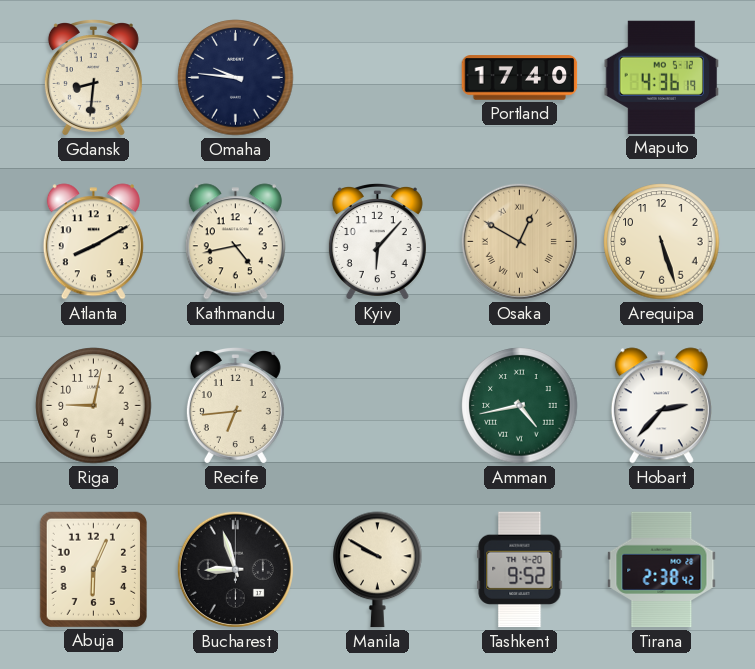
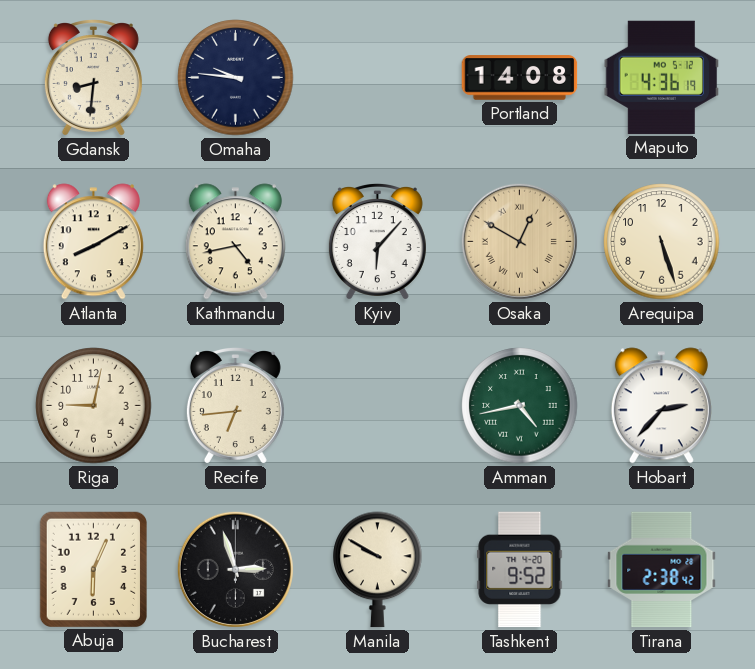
Portland: 17:40 -> 14:08 (520, 78)
Bucharest: 8:57 -> 2:57 (235, 569)
